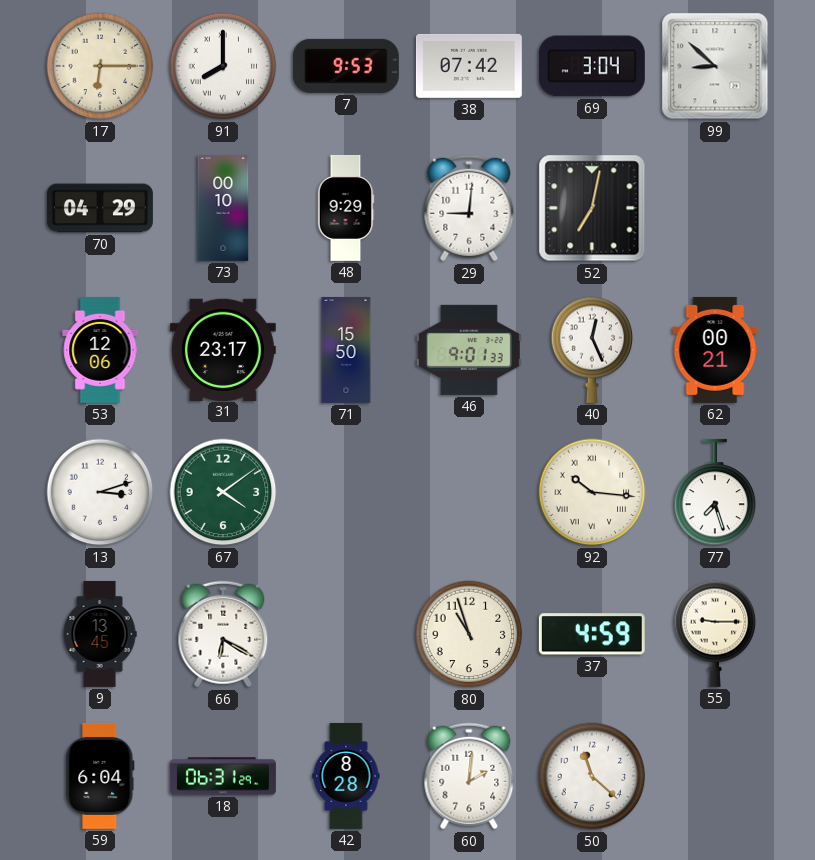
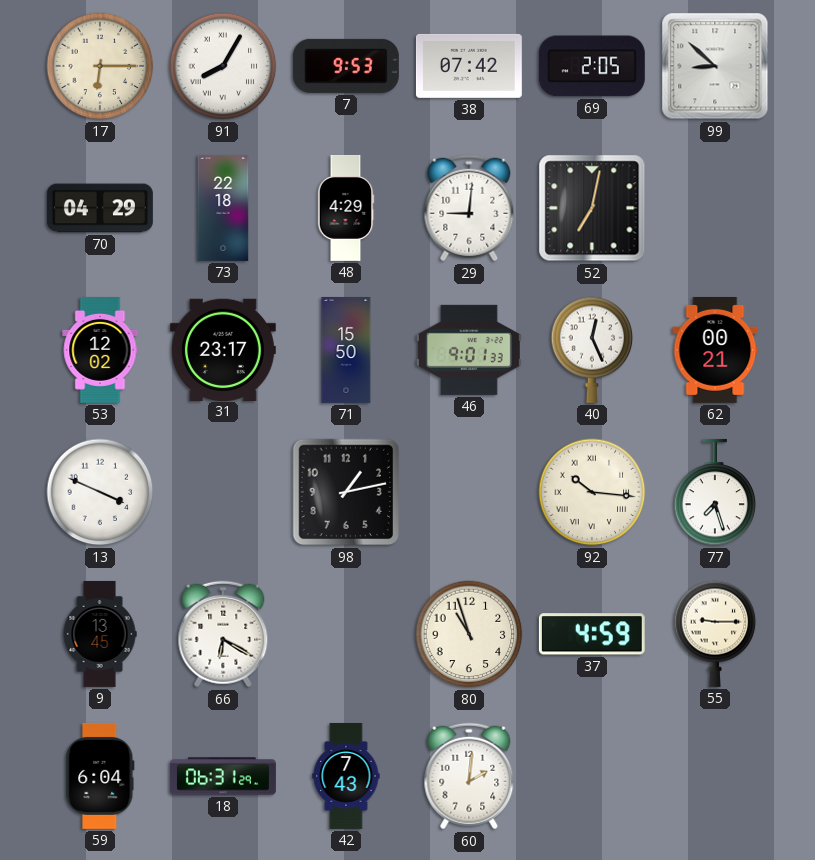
91: 8:00 -> 8:05 (223, 66)
69: 3:04 -> 2:05 (592, 66)
73: 00:10 -> 22:18 (223, 208)
48: 9:29 -> 4:29 (346, 208)
53: 12:06 -> 12:02 (100, 350)
13: 3:12 -> 3:49 (100, 492)
67: 4:09 -> none (223, 492)
98: none -> 1:13 (346, 492)
42: 8:28 -> 7:43 (346, 776)
50: 11:22 -> none (592, 776)
